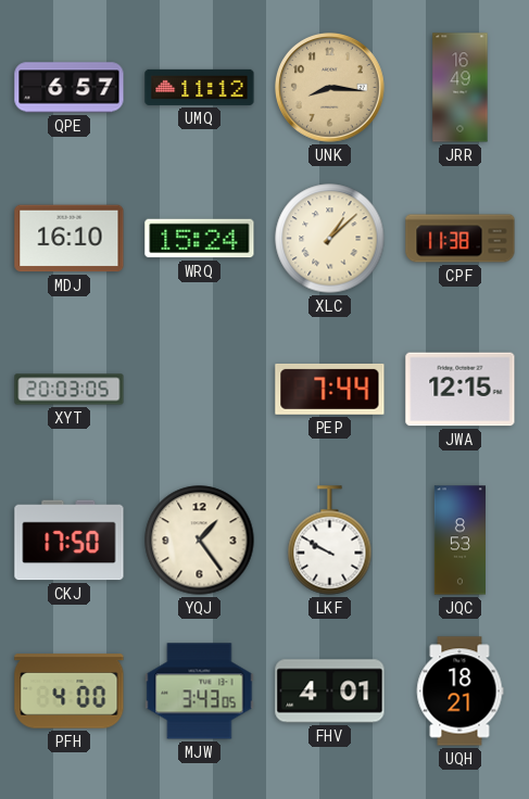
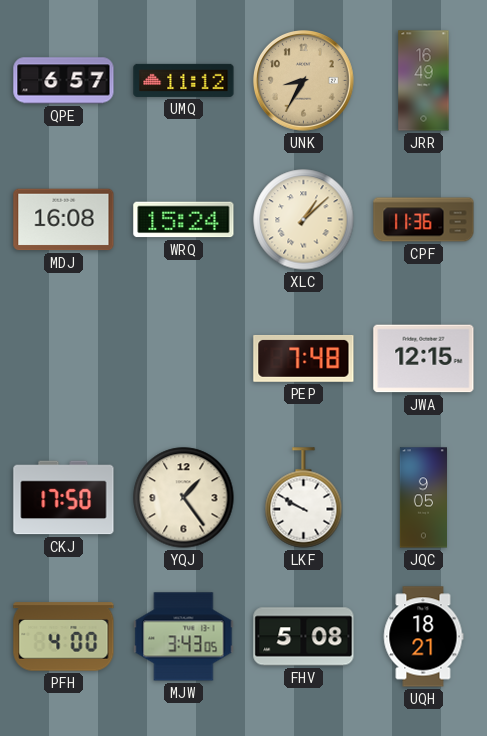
UNK: 8:16 -> 8:35 (304, 81)
MDJ: 16:10 -> 16:08 (64, 220)
CPF: 11:38 -> 11:36 (424, 220)
XYT: 20:03 -> none (70, 390)
PEP: 7:44 -> 7:48 (304, 358)
JQC: 8:53 -> 9:05 (423, 498)
FHV: 4:01 -> 5:08 (304, 637)
